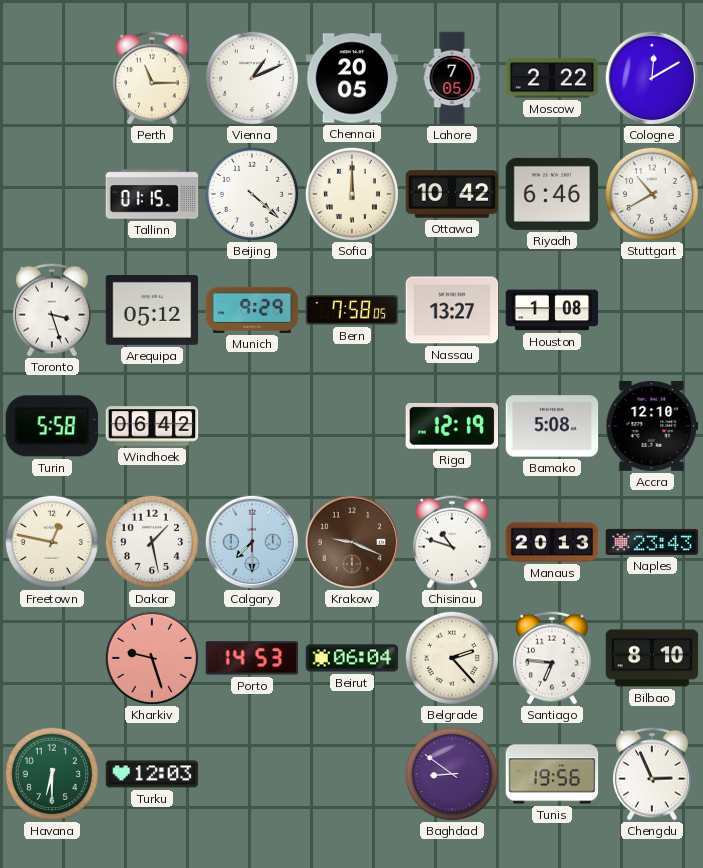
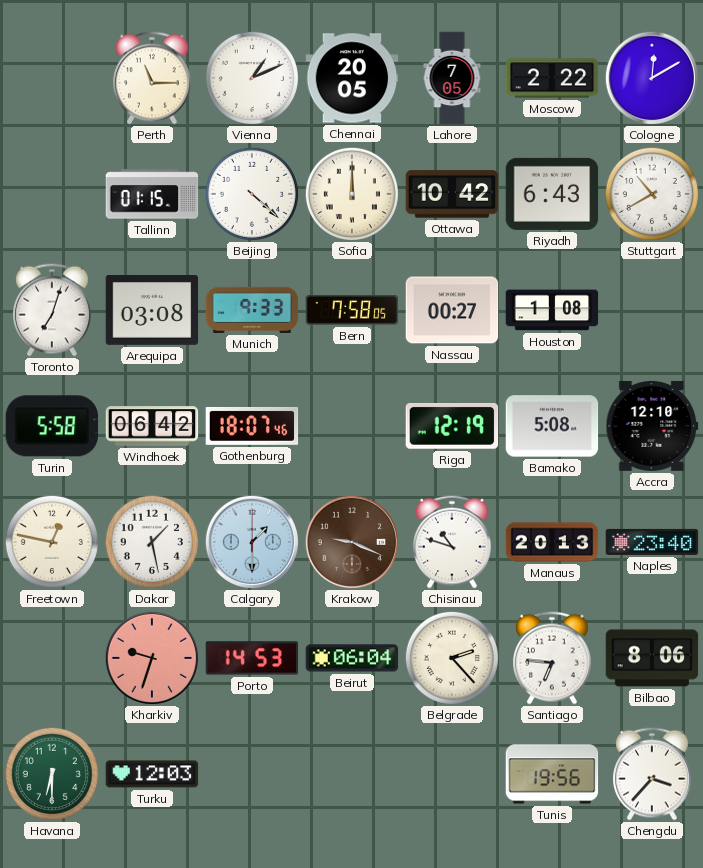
Riyadh: 6:46 -> 6:43 (552, 194)
Toronto: 3:27 -> 7:03 (53, 310)
Arequipa: 05:12 -> 03:08 (152, 311)
Munich: 9:29 -> 9:33 (252, 310)
Nassau: 13:27 -> 00:27 (452, 310)
Gothenburg: none -> 18:07 (252, 426)
Calgary: 7:30 -> 1:30 (251, 541)
Naples: 23:43 -> 23:40 (652, 542)
Kharkiv: 9:27 -> 9:33 (151, 657)
Bilbao: 8:10 -> 8:06 (652, 658)
Baghdad: 8:51 -> none (452, 774)
Chengdu: 2:56 -> 3:37 (653, 774)
